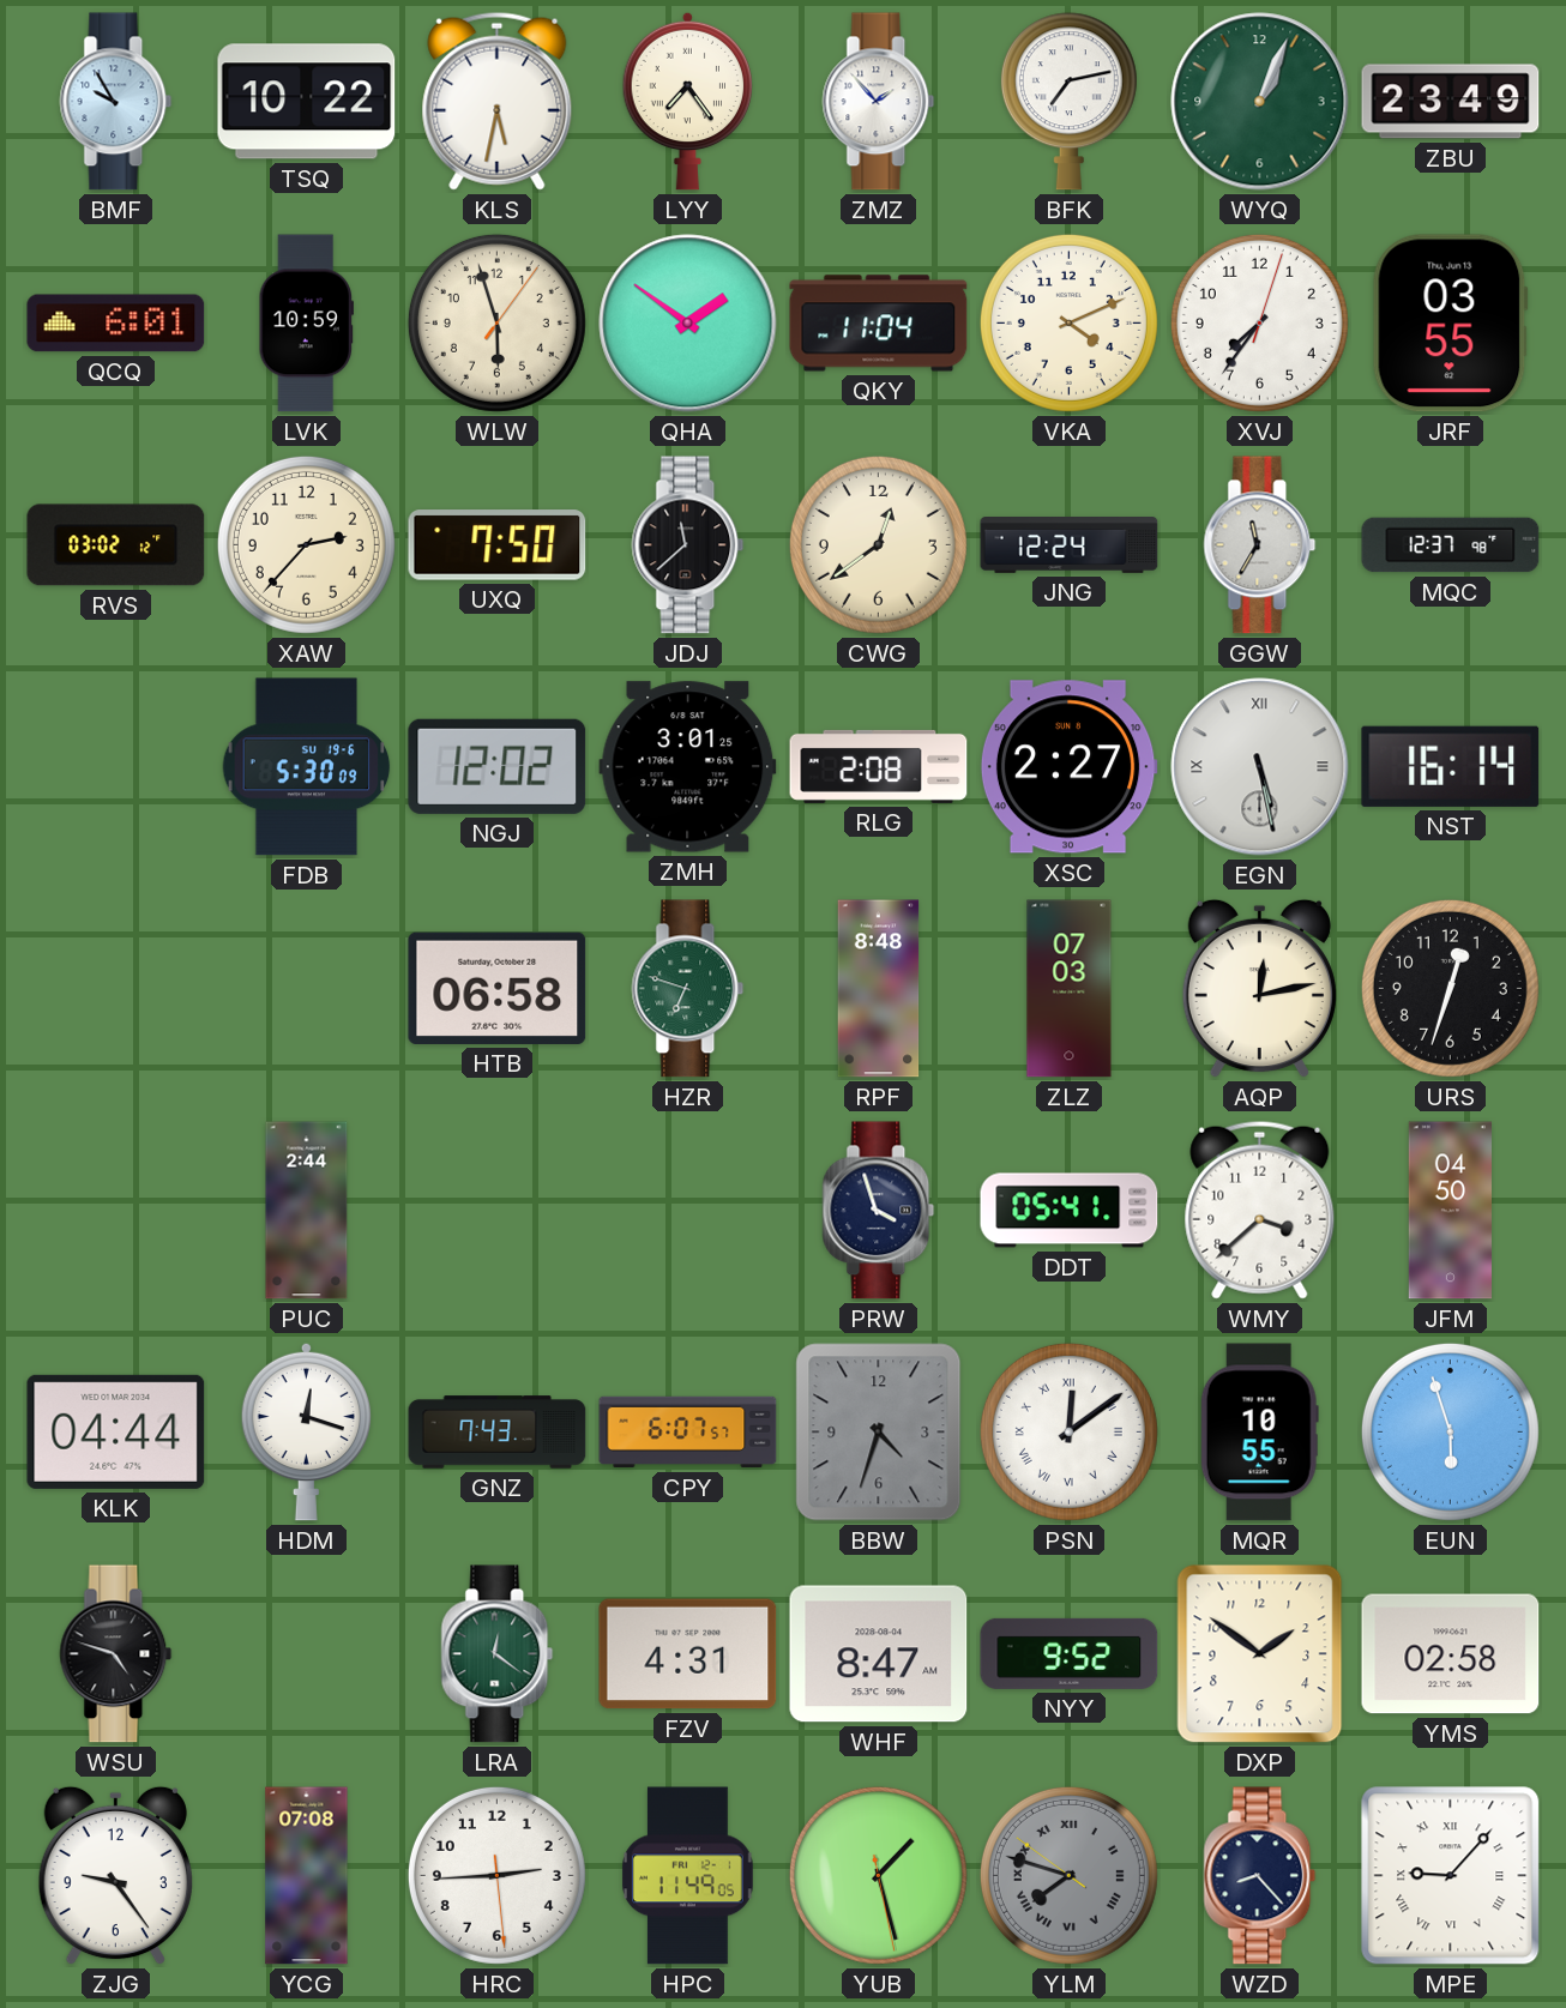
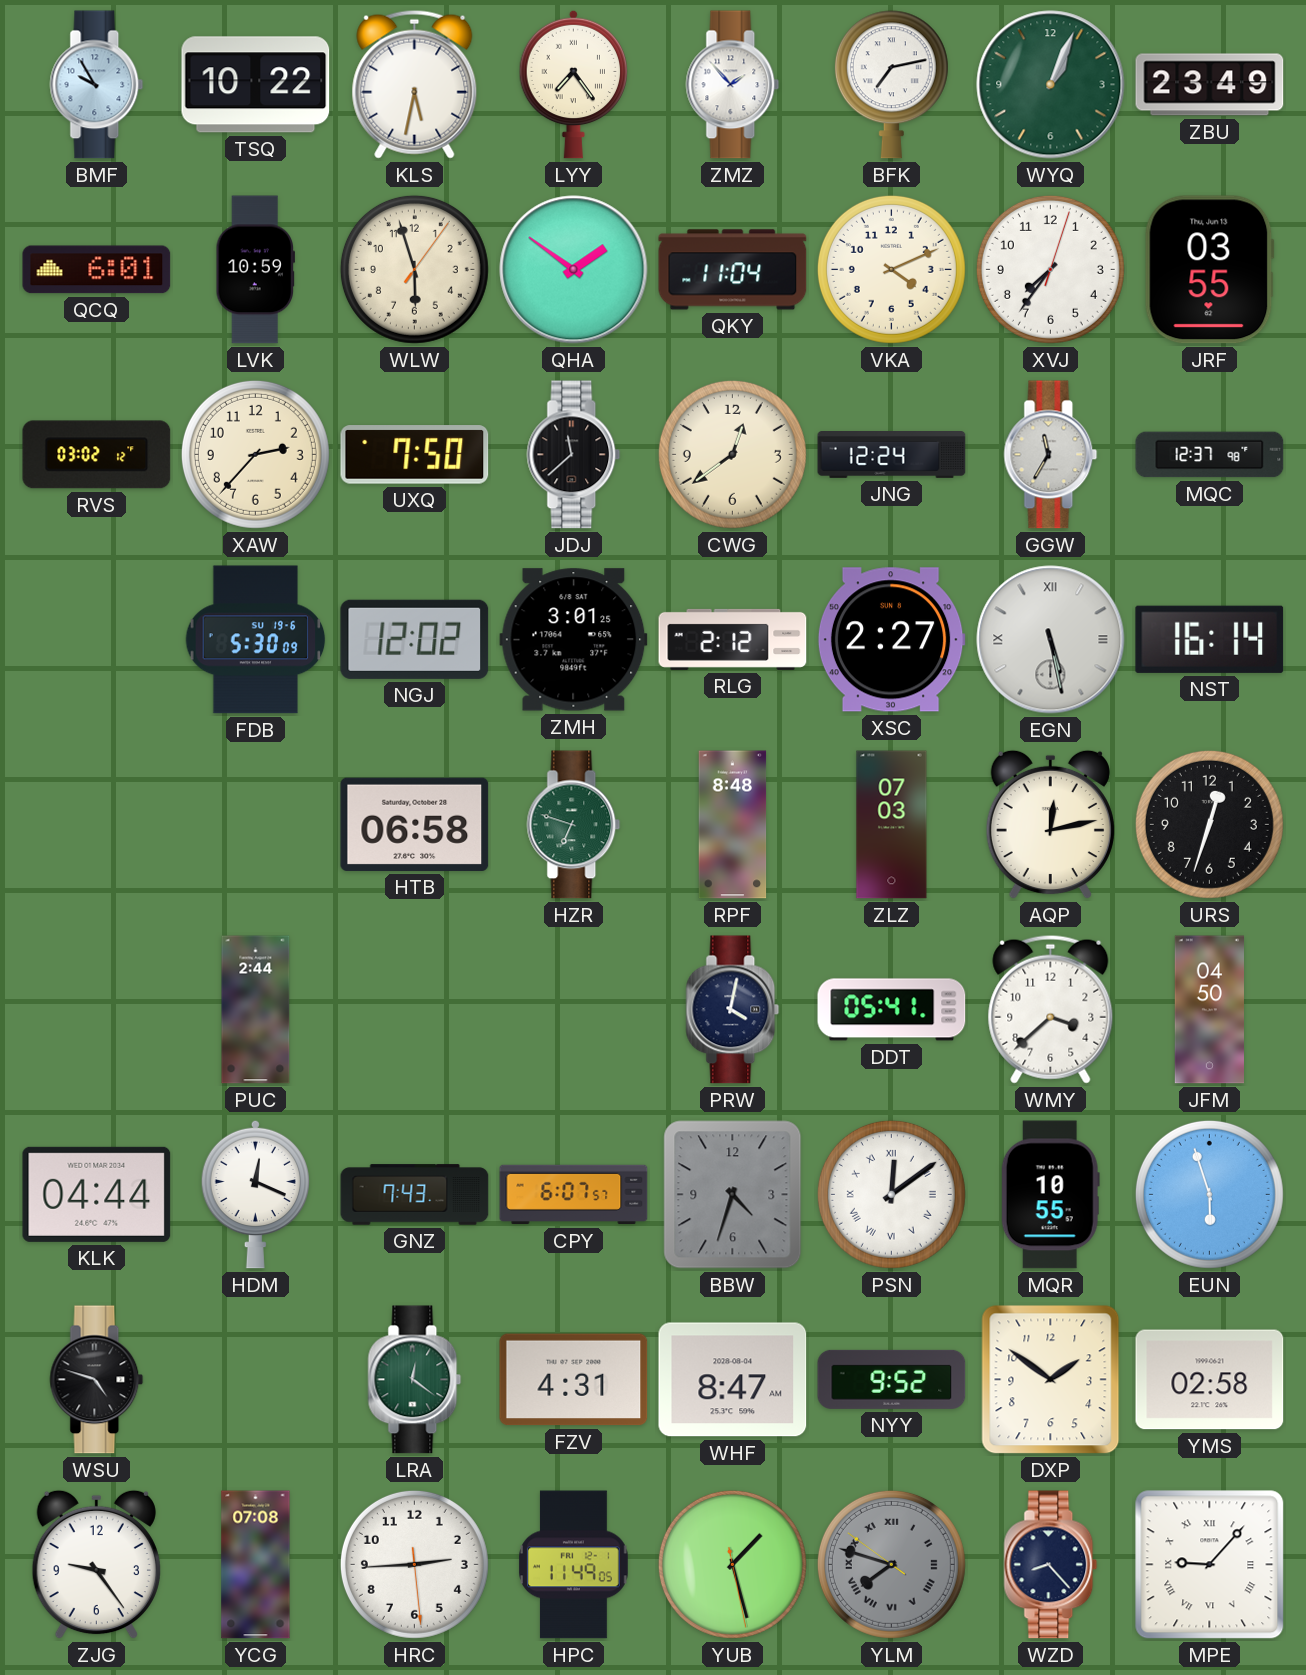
RLG: 2:08 -> 2:12 (733, 639)
PRW: 3:57 -> 4:02 (733, 1010)
HDM: 12:18 -> 12:19 (256, 1194)
